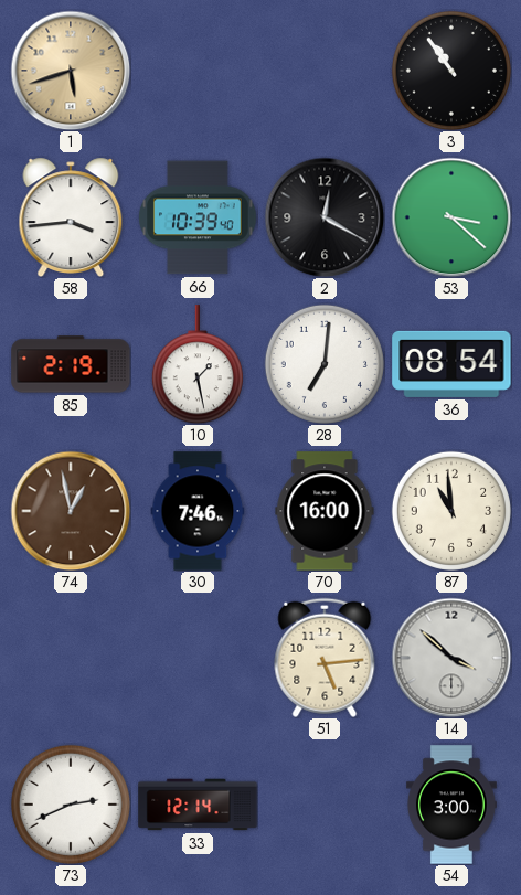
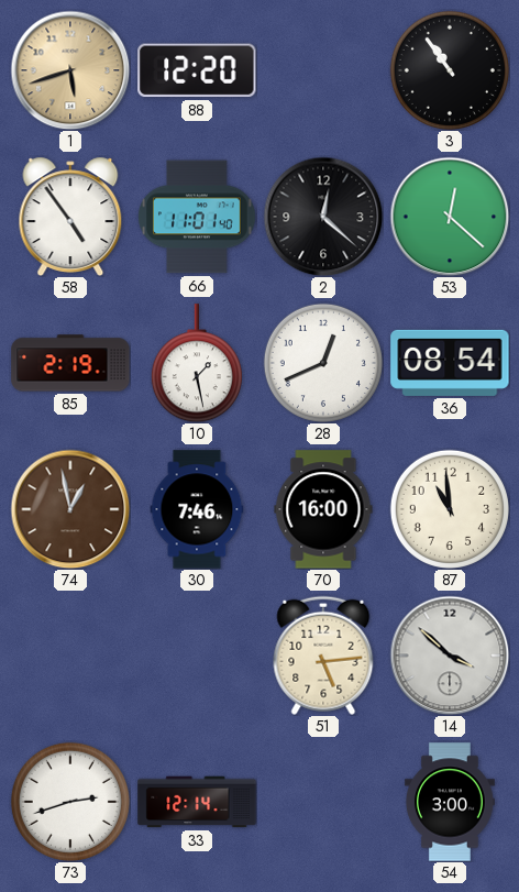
88: none -> 12:20 (197, 70)
58: 3:44 -> 4:54 (70, 216)
66: 10:39 -> 11:01 (197, 217)
2: 12:20 -> 12:22 (323, 217)
53: 3:22 -> 12:22 (450, 217)
28: 7:01 -> 12:41 (323, 363)
73: 2:41 -> 2:42 (70, 802)
